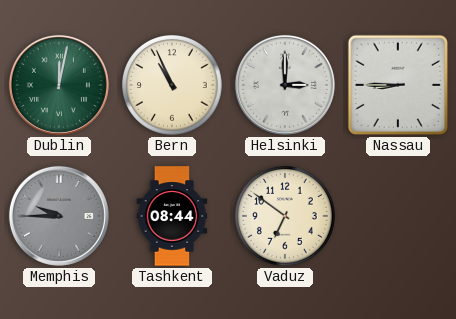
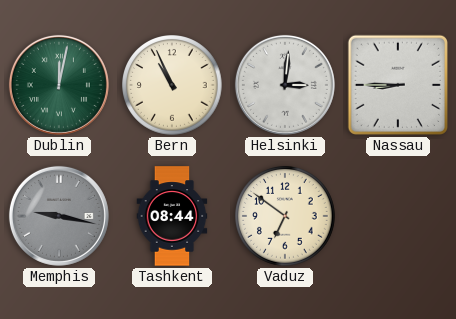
Helsinki: 3:00 -> 3:01 (285, 85)
Memphis: 9:45 -> 9:17 (59, 216)
